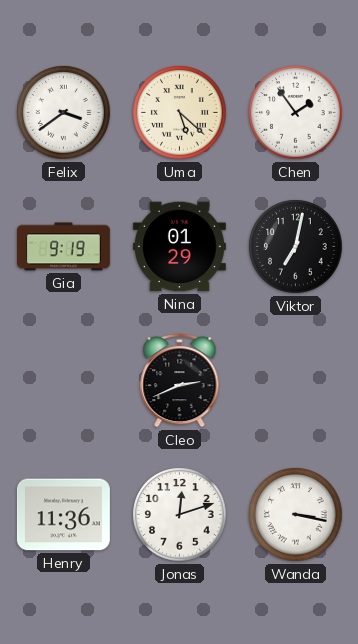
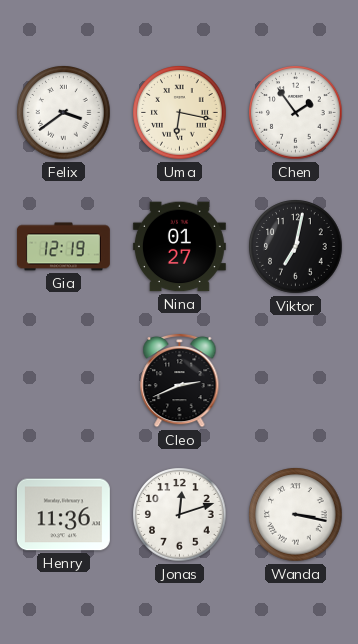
Uma: 5:22 -> 6:17 (180, 113)
Gia: 9:19 -> 12:19 (63, 247)
Nina: 01:29 -> 01:27 (179, 247)
